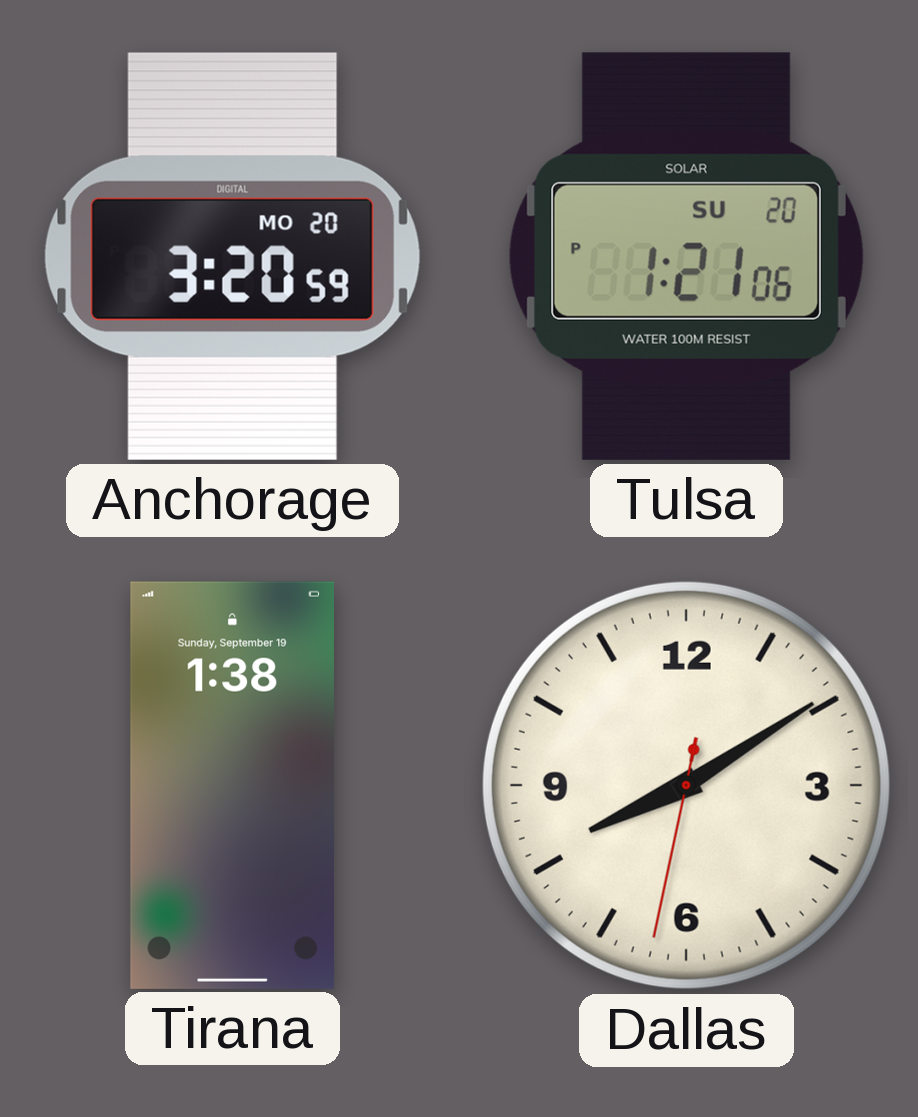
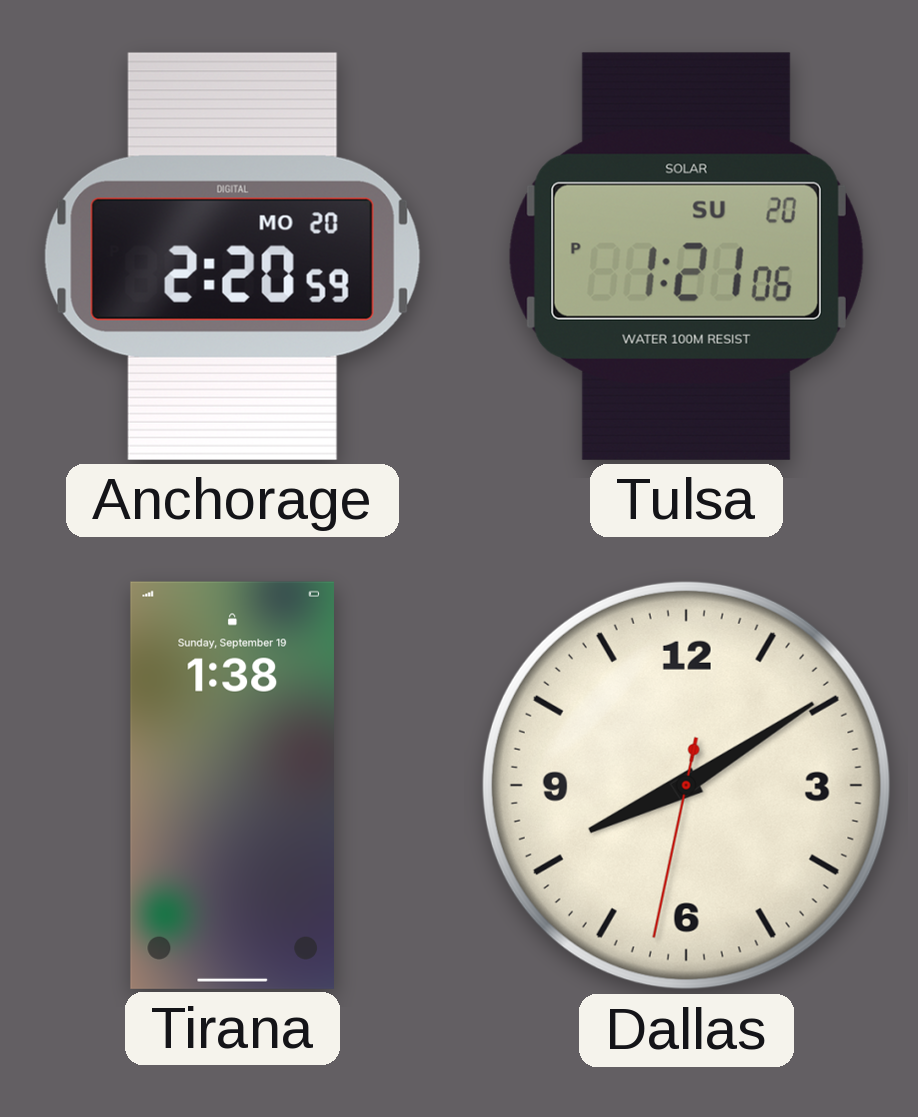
Anchorage: 3:20 -> 2:20 (232, 256)
